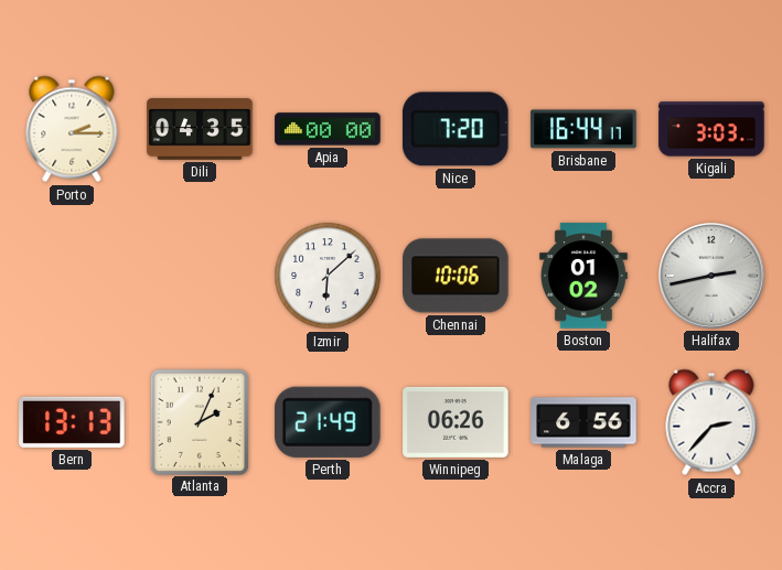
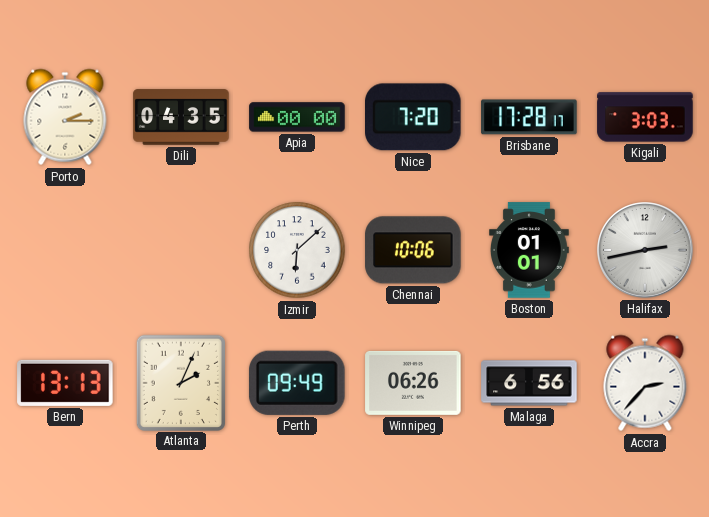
Brisbane: 16:44 -> 17:28 (529, 117)
Boston: 01:02 -> 01:01 (530, 250)
Perth: 21:49 -> 09:49 (297, 383)
